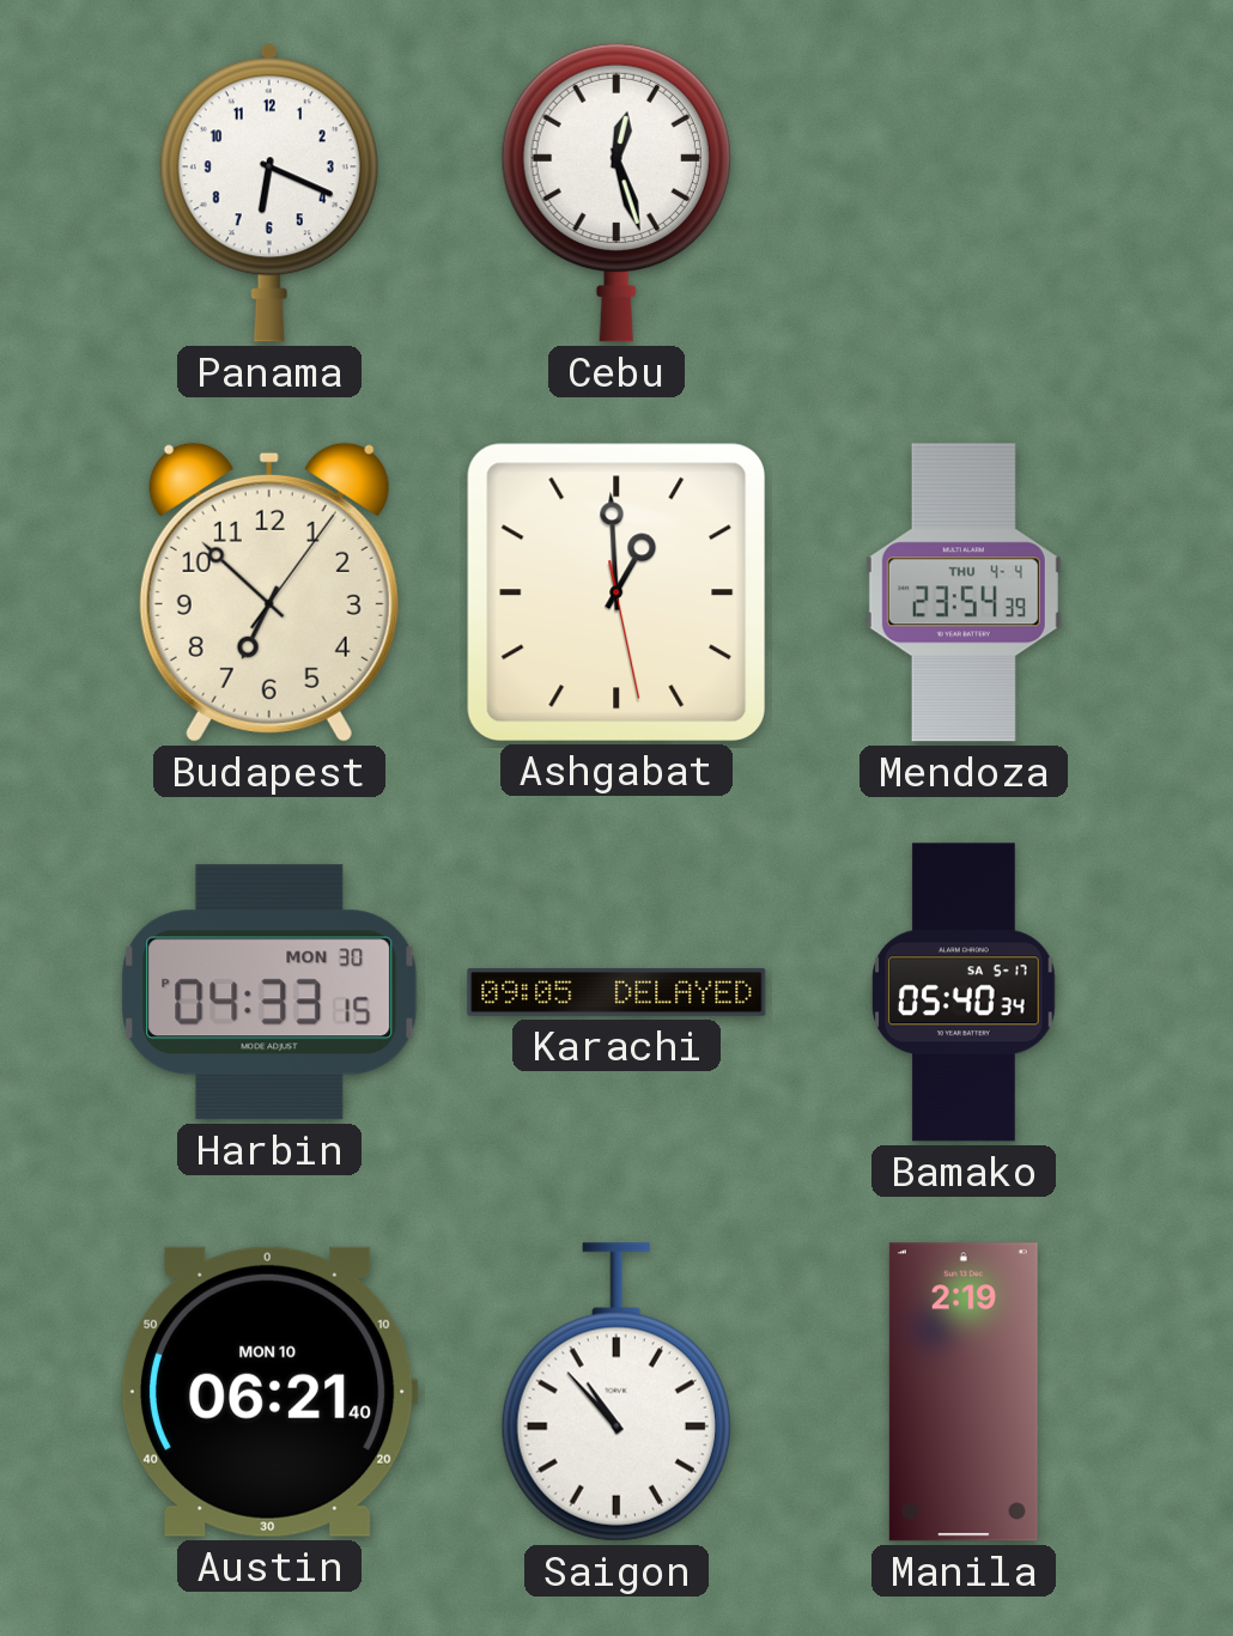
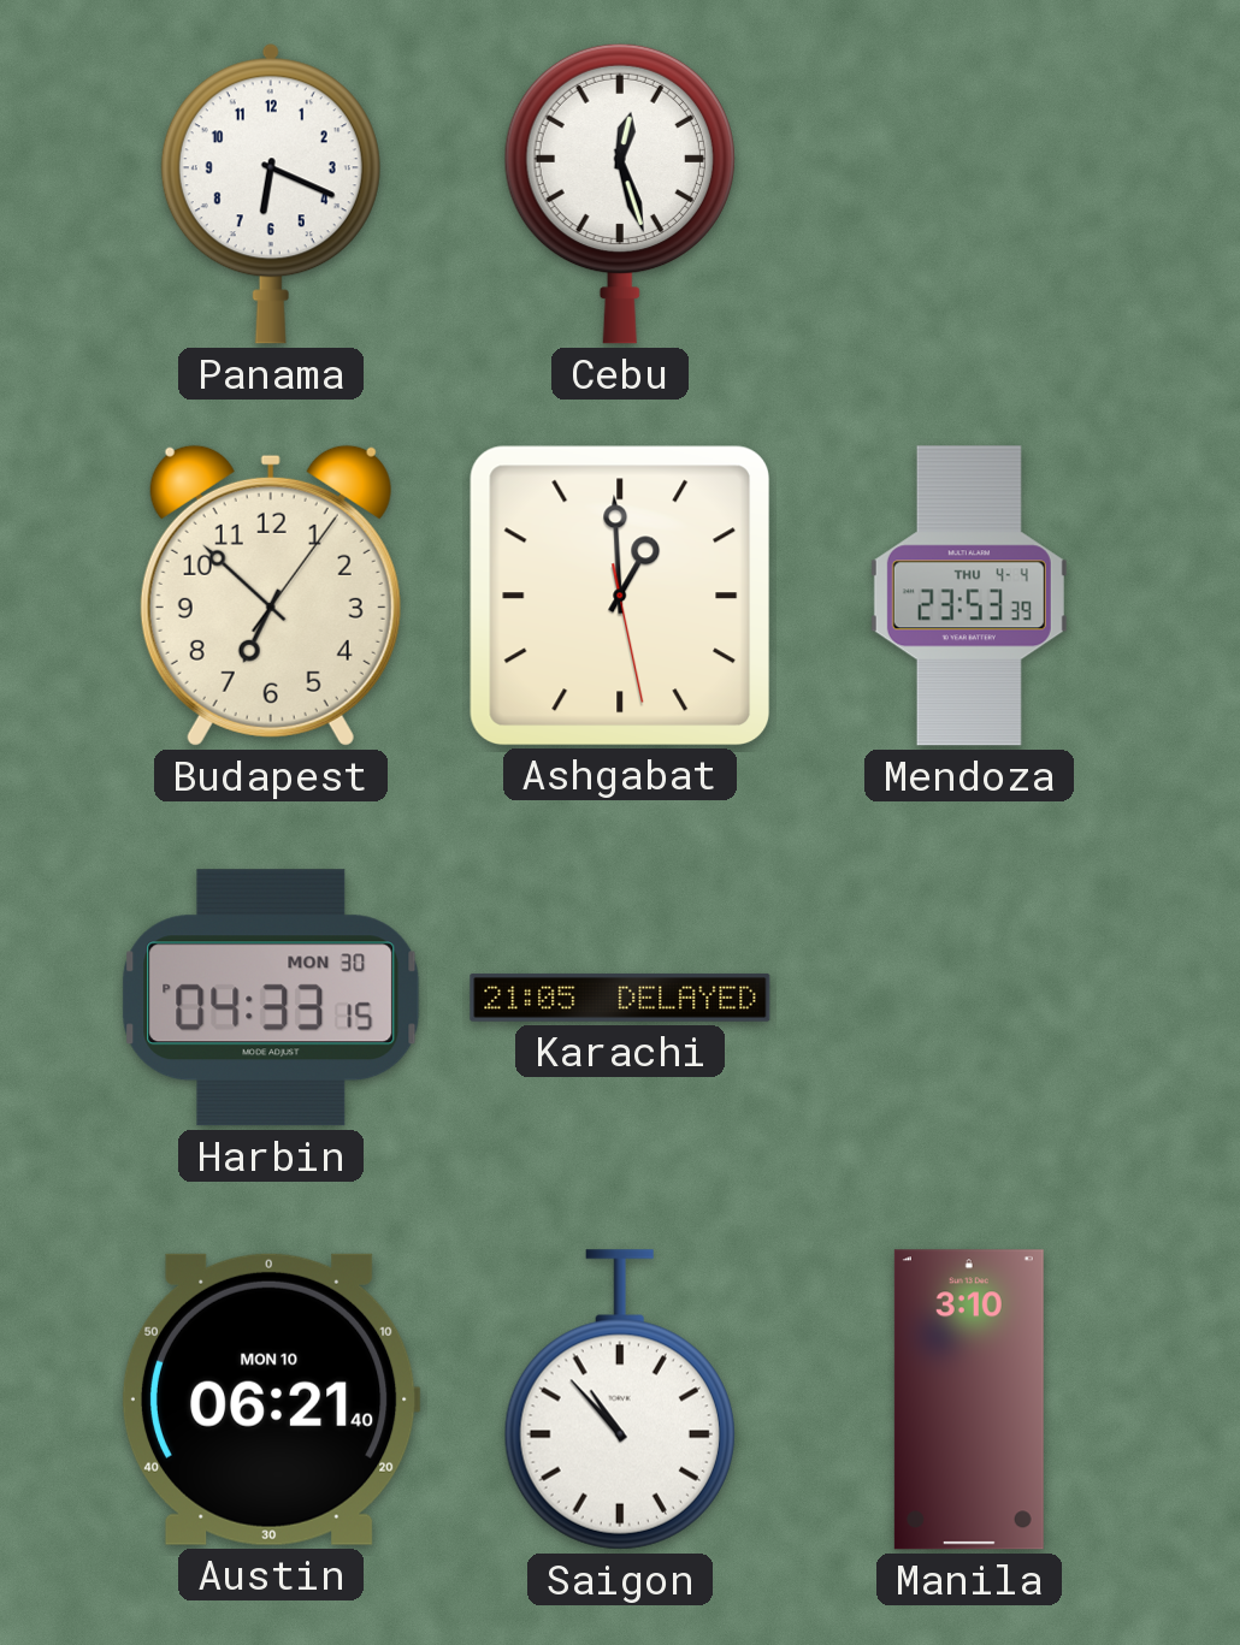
Mendoza: 23:54 -> 23:53 (969, 596)
Karachi: 09:05 -> 21:05 (620, 998)
Bamako: 05:40 -> none (965, 992)
Manila: 2:19 -> 3:10 (969, 1400)
